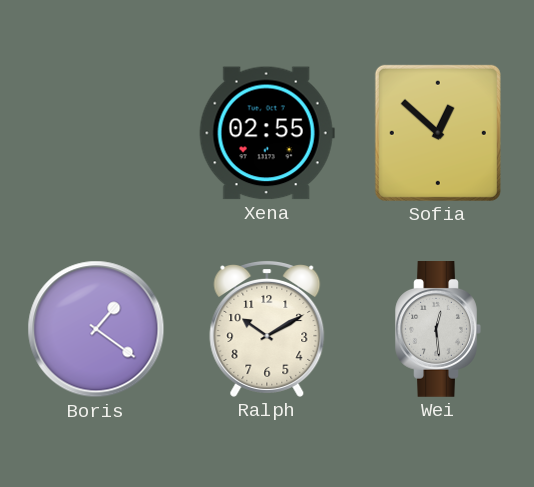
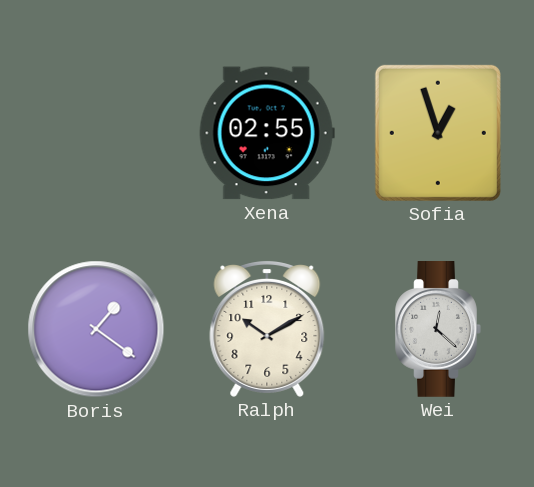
Sofia: 12:52 -> 12:57 (438, 133)
Wei: 12:29 -> 12:22 (438, 330)
